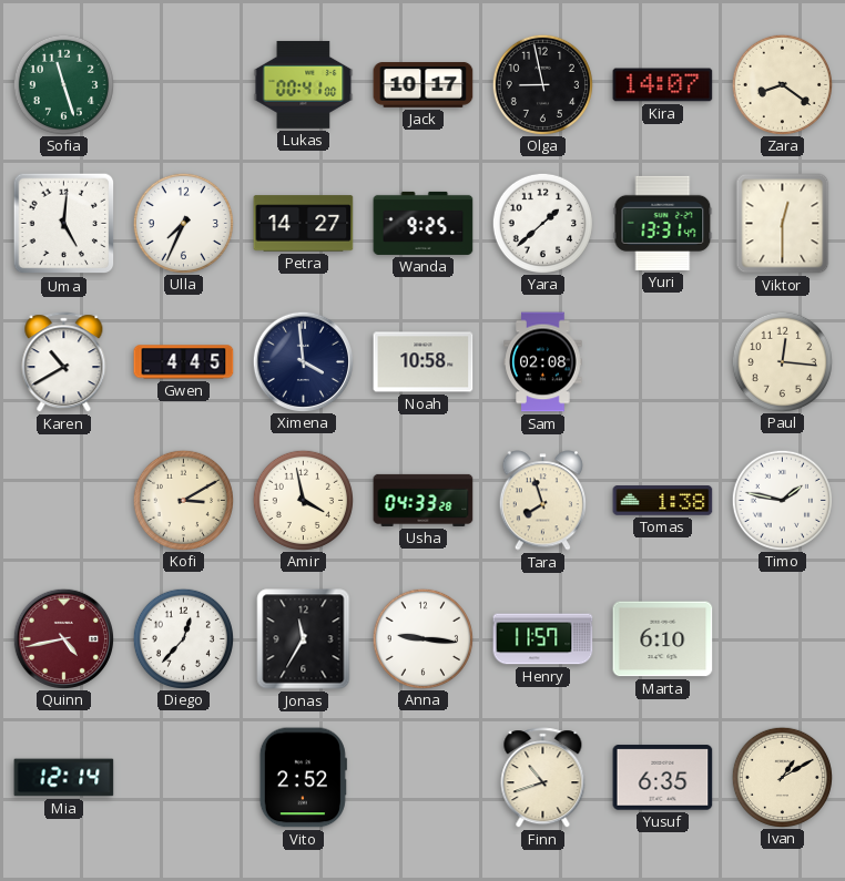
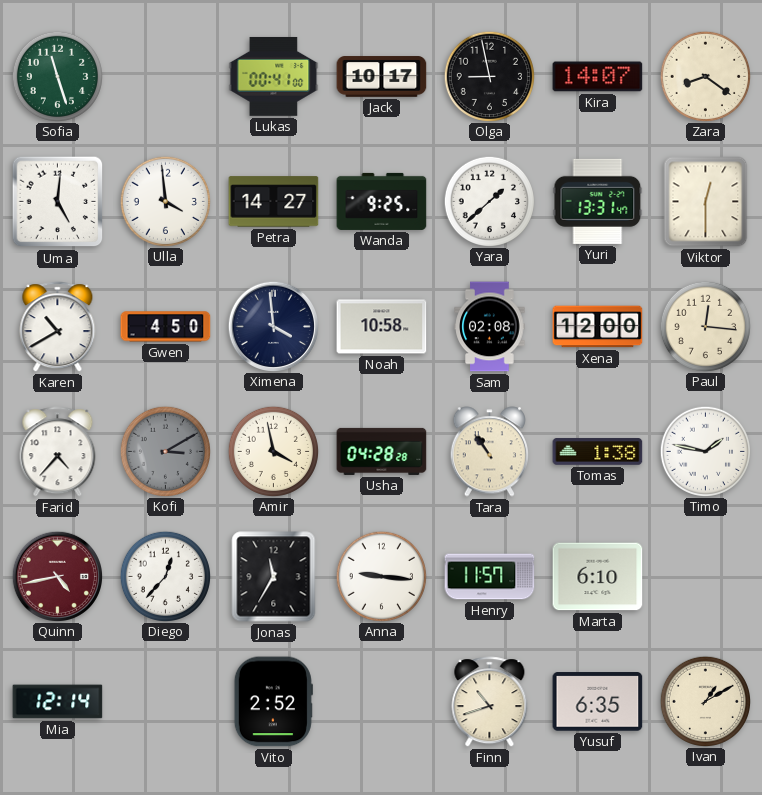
Ulla: 7:34 -> 3:59 (165, 201)
Gwen: 4:45 -> 4:50 (166, 327)
Xena: none -> 12:00 (598, 327)
Farid: none -> 4:37 (58, 452)
Kofi dial: cream -> grey (165, 451)
Usha: 04:33 -> 04:28 (382, 451)
Tara: 7:57 -> 10:54 (489, 452)
